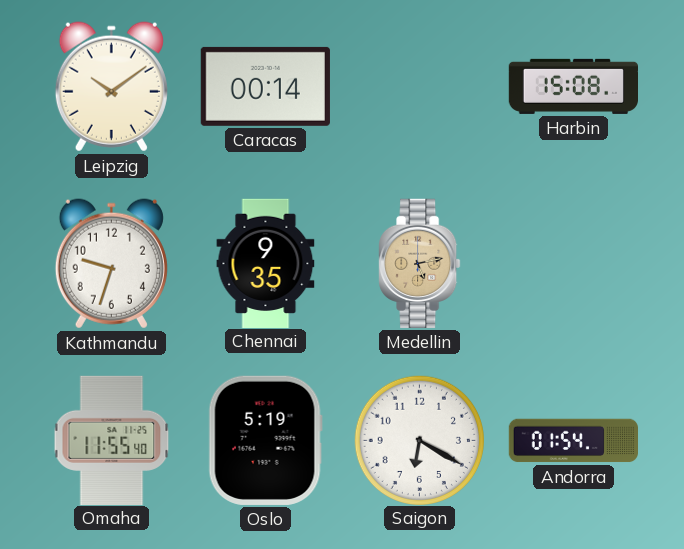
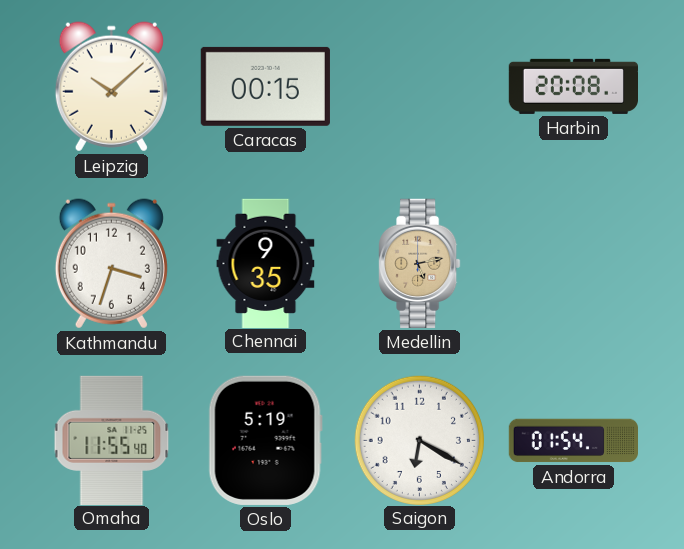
Leipzig: 10:09 -> 10:08 (111, 87)
Caracas: 00:14 -> 00:15 (265, 86)
Harbin: 15:08 -> 20:08 (573, 86)
Kathmandu: 9:33 -> 3:33 (111, 264)
